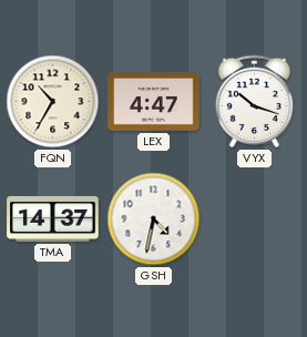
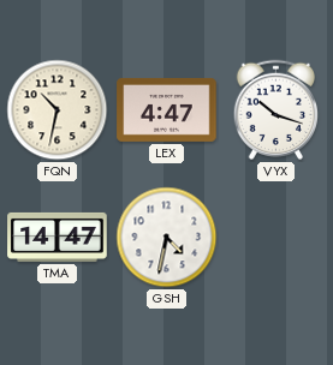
FQN: 10:35 -> 10:32 (58, 110)
TMA: 14:37 -> 14:47 (58, 237)
